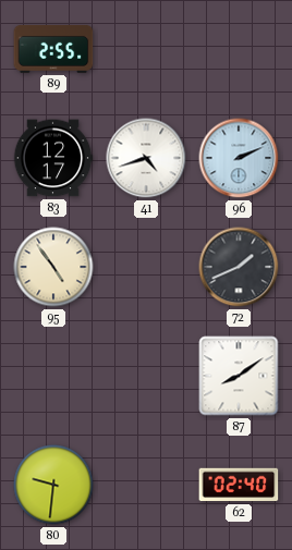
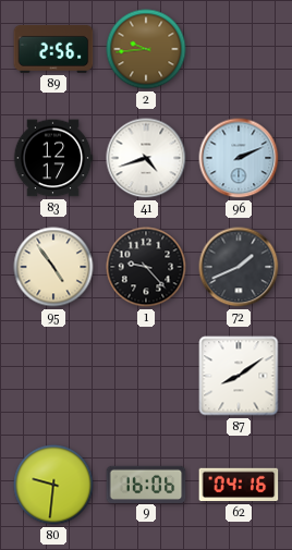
89: 2:55 -> 2:56 (53, 49)
2: none -> 9:44 (146, 49)
1: none -> 9:23 (146, 267)
9: none -> 16:06 (146, 484)
62: 02:40 -> 04:16 (239, 485)
